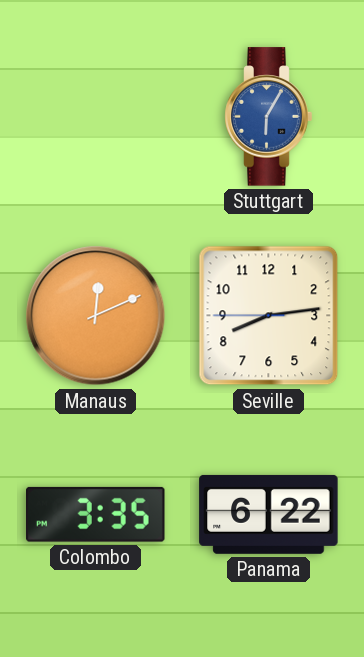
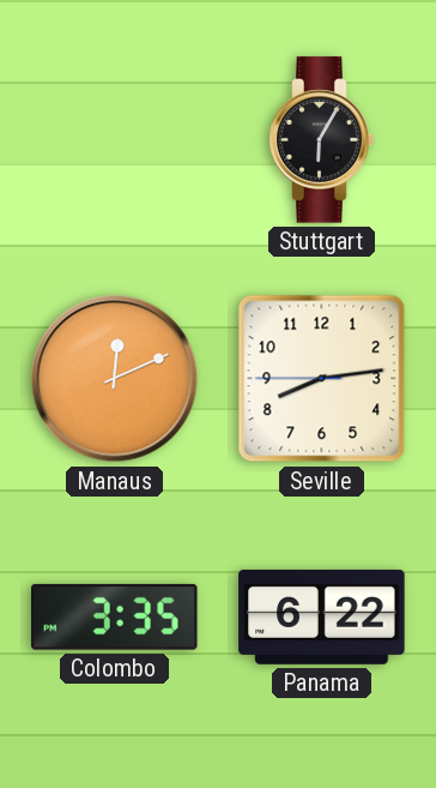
Stuttgart dial: blue -> black (322, 140)
